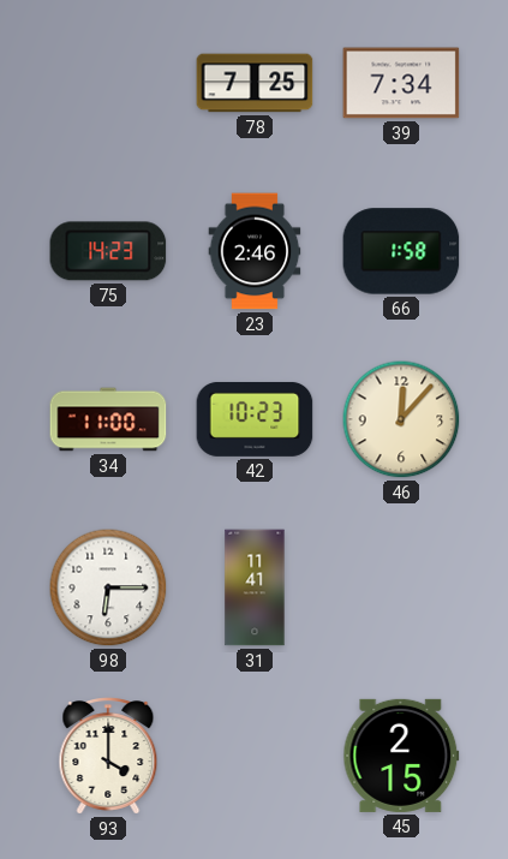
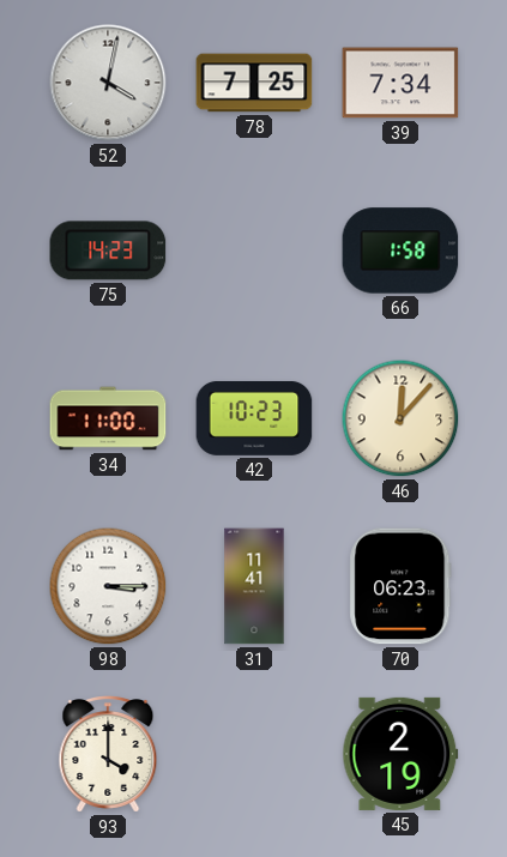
52: none -> 4:02 (108, 83)
23: 2:46 -> none (255, 251)
98: 6:15 -> 3:15 (108, 586)
70: none -> 06:23 (400, 586)
45: 2:15 -> 2:19 (400, 754)
